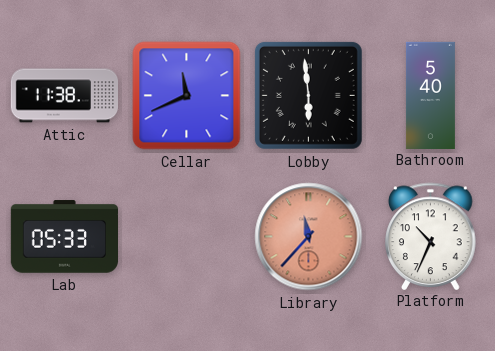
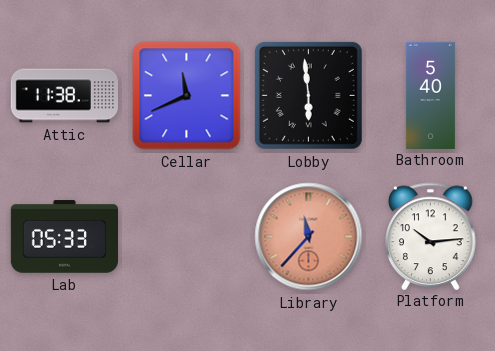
Platform: 10:34 -> 10:14 (431, 236)
